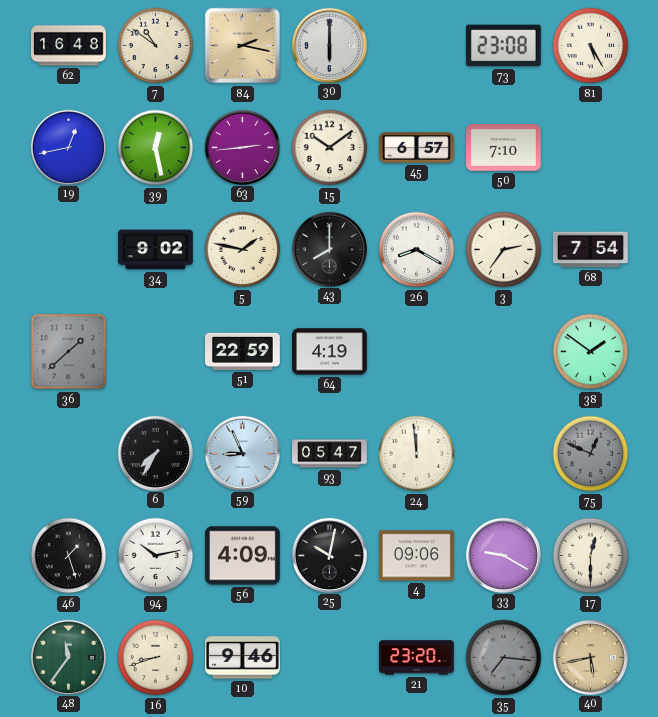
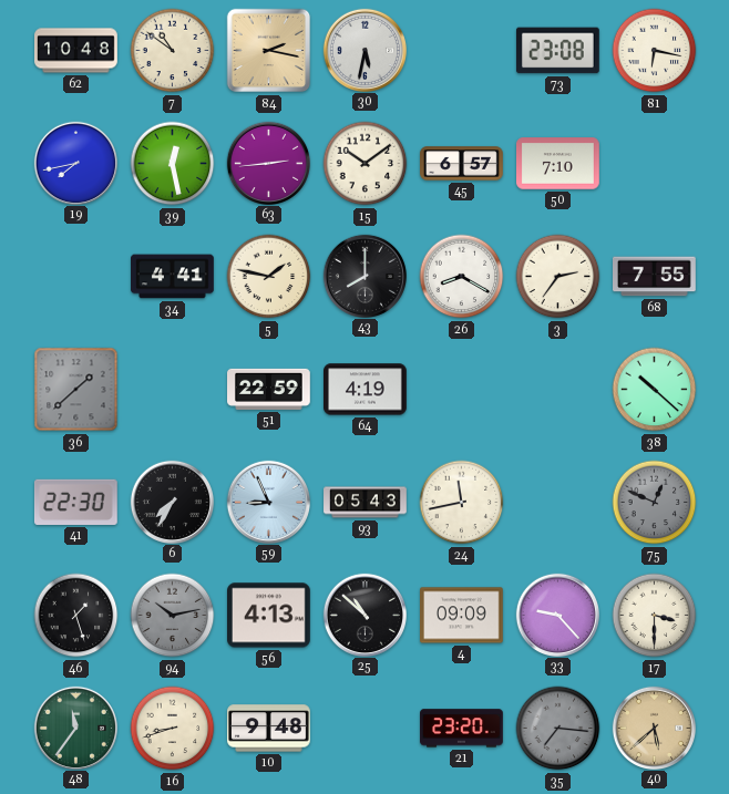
62: 16:48 -> 10:48 (76, 51)
30: 6:00 -> 5:32 (364, 50)
81: 5:25 -> 6:17 (655, 51)
19: 12:43 -> 7:43 (75, 163)
34: 9:02 -> 4:41 (173, 277)
68: 7:54 -> 7:55 (655, 277)
38: 1:51 -> 10:22 (655, 390)
41: none -> 22:30 (75, 502)
93: 05:47 -> 05:43 (366, 503)
24: 11:59 -> 11:43 (462, 503)
94 dial: white -> grey (173, 616)
56: 4:09 -> 4:13 (269, 616)
25: 10:02 -> 10:52 (364, 615)
4: 09:06 -> 09:09 (462, 616)
33: 9:20 -> 9:23 (557, 615)
17: 12:30 -> 3:30 (655, 616)
10: 9:46 -> 9:48 (269, 729)
40: 5:43 -> 5:38 (654, 728)
